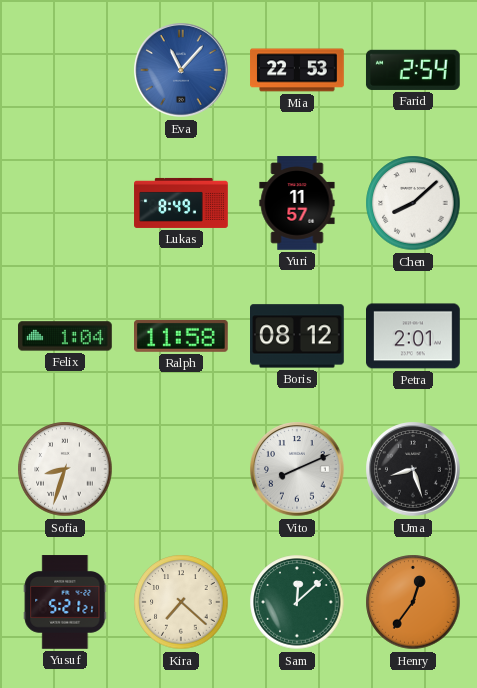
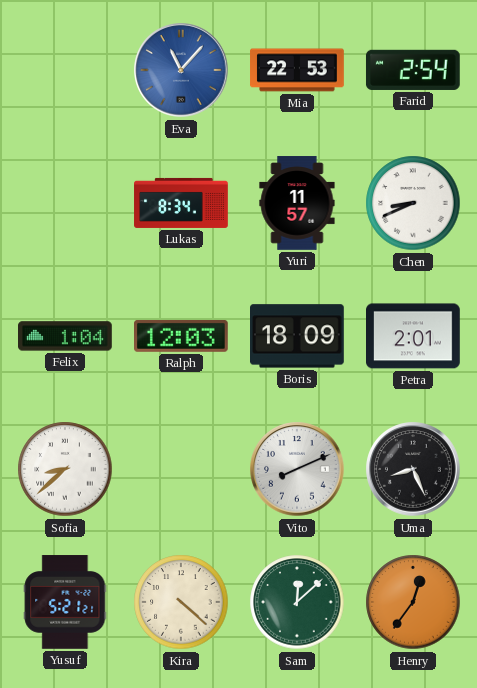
Lukas: 8:49 -> 8:34 (181, 203)
Chen: 8:08 -> 8:41 (413, 203)
Ralph: 11:58 -> 12:03 (182, 336)
Boris: 08:12 -> 18:09 (298, 336)
Sofia: 8:33 -> 8:38 (65, 469)
Uma: 8:27 -> 8:26 (413, 469)
Kira: 7:22 -> 4:22 (181, 602)
